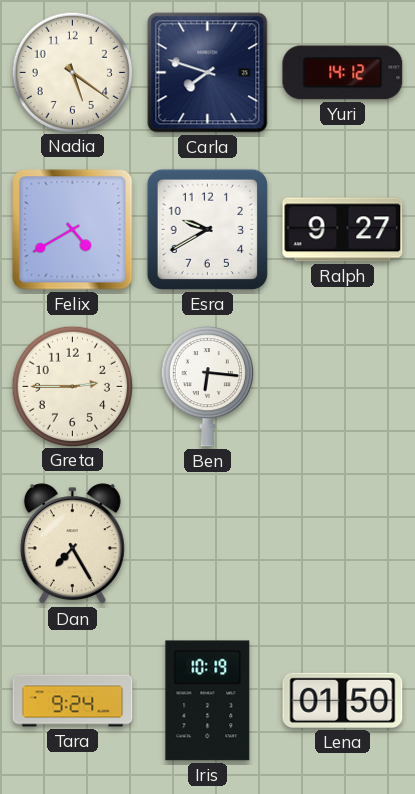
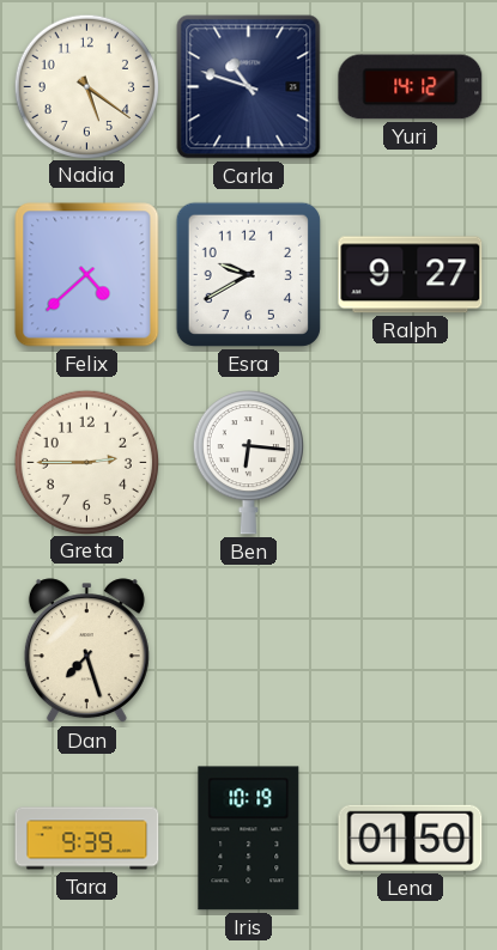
Carla: 7:48 -> 10:48 (249, 87)
Felix: 4:40 -> 4:38 (87, 275)
Dan: 7:25 -> 7:27 (86, 651)
Tara: 9:24 -> 9:39 (87, 839)
